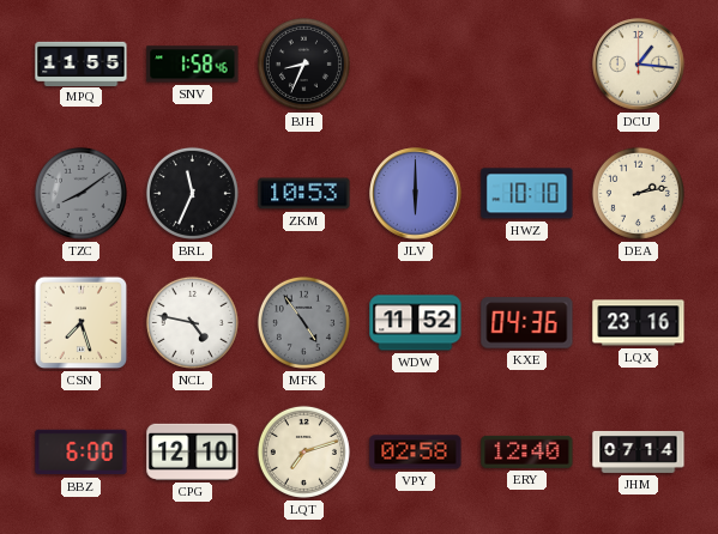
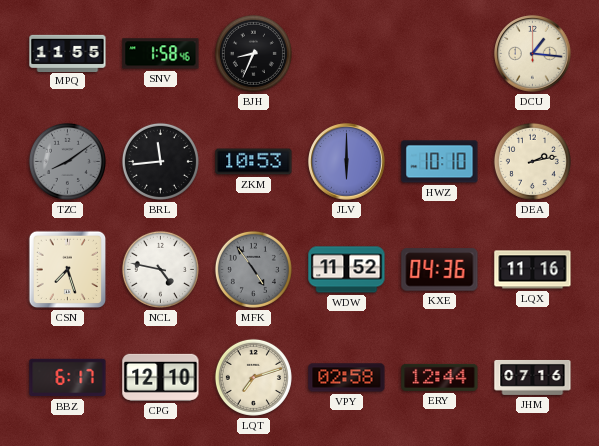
BRL: 11:34 -> 11:44 (160, 161)
LQX: 23:16 -> 11:16 (533, 270)
BBZ: 6:00 -> 6:17 (68, 378)
ERY: 12:40 -> 12:44 (440, 377)
JHM: 07:14 -> 07:16 (533, 377)
